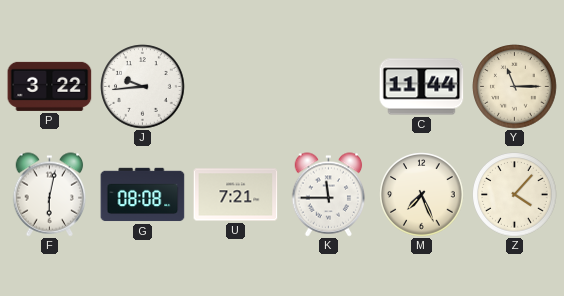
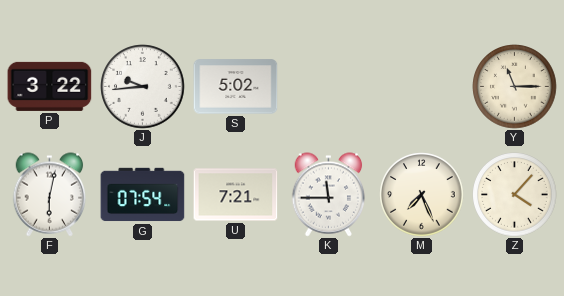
S: none -> 5:02 (236, 87)
C: 11:44 -> none (422, 87)
G: 08:08 -> 07:54 (143, 195)
